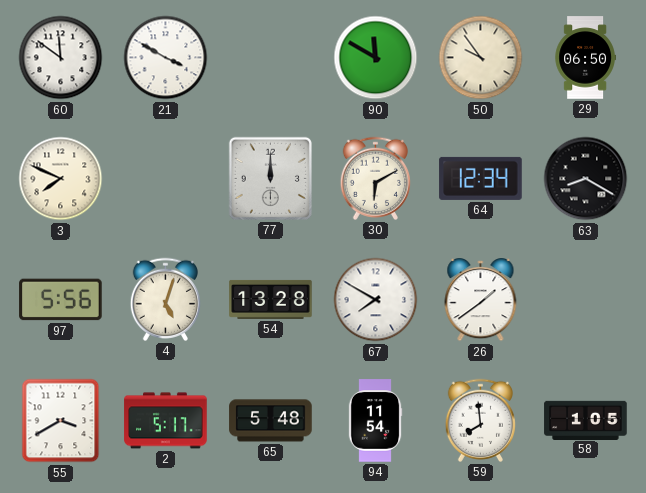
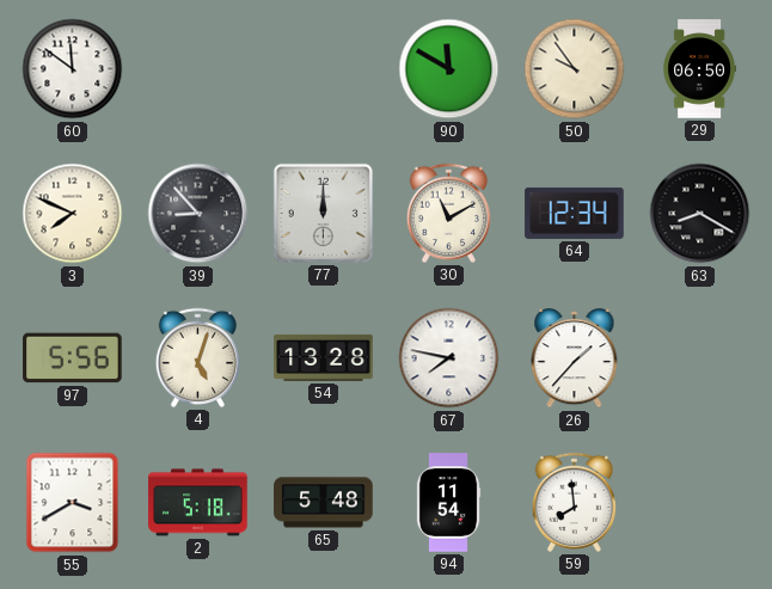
21: 3:50 -> none (166, 58)
39: none -> 8:53 (198, 214)
30: 6:10 -> 11:10 (448, 213)
67: 7:50 -> 7:47 (449, 358)
26: 1:39 -> 1:37 (575, 358)
2: 5:17 -> 5:18 (198, 503)
58: 1:05 -> none (586, 420)
